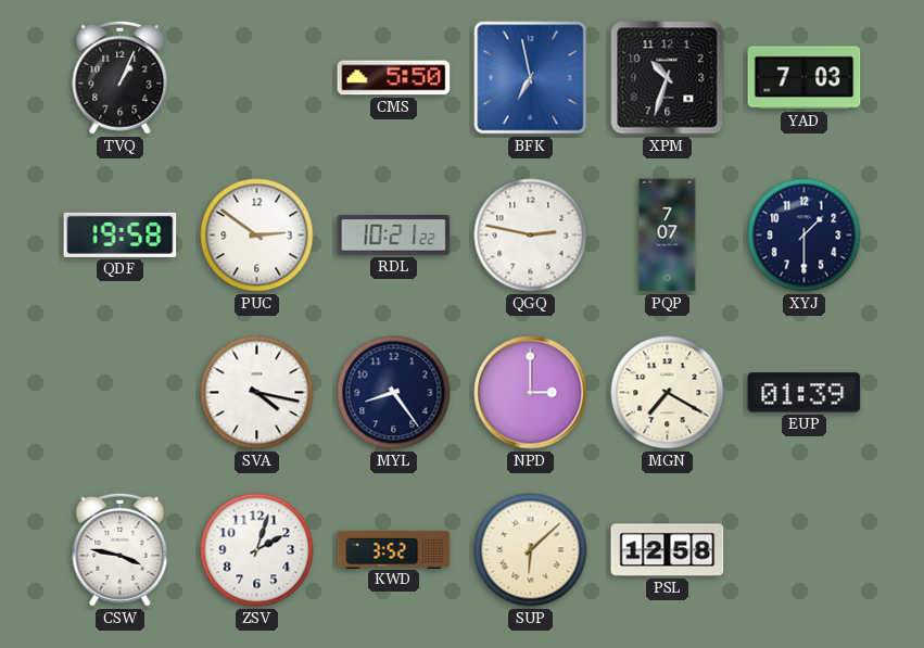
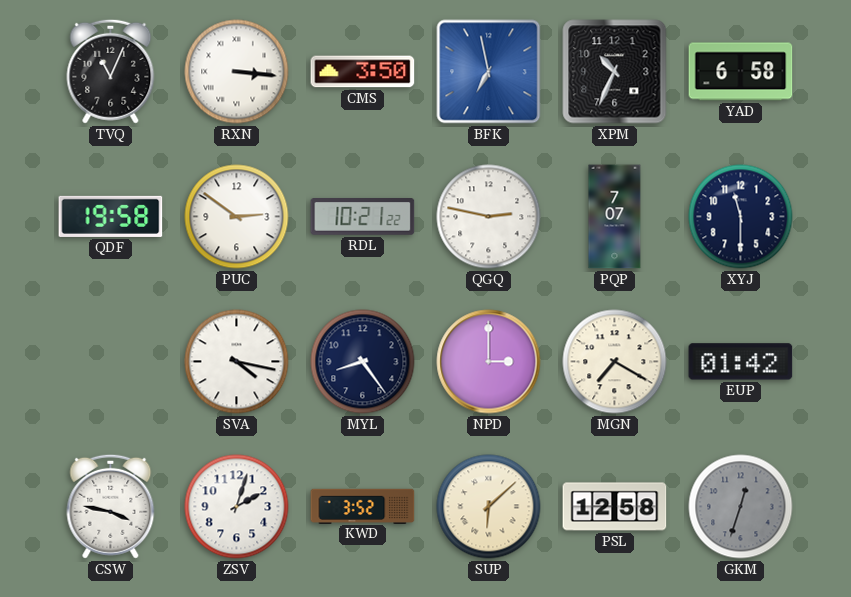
TVQ: 1:04 -> 11:04 (111, 71)
RXN: none -> 3:16 (237, 72)
CMS: 5:50 -> 3:50 (363, 72)
XPM: 10:33 -> 10:34 (615, 72)
YAD: 7:03 -> 6:58 (741, 72)
XYJ: 1:30 -> 11:30 (741, 217)
EUP: 01:39 -> 01:42 (741, 362)
GKM: none -> 12:33 (741, 507)
